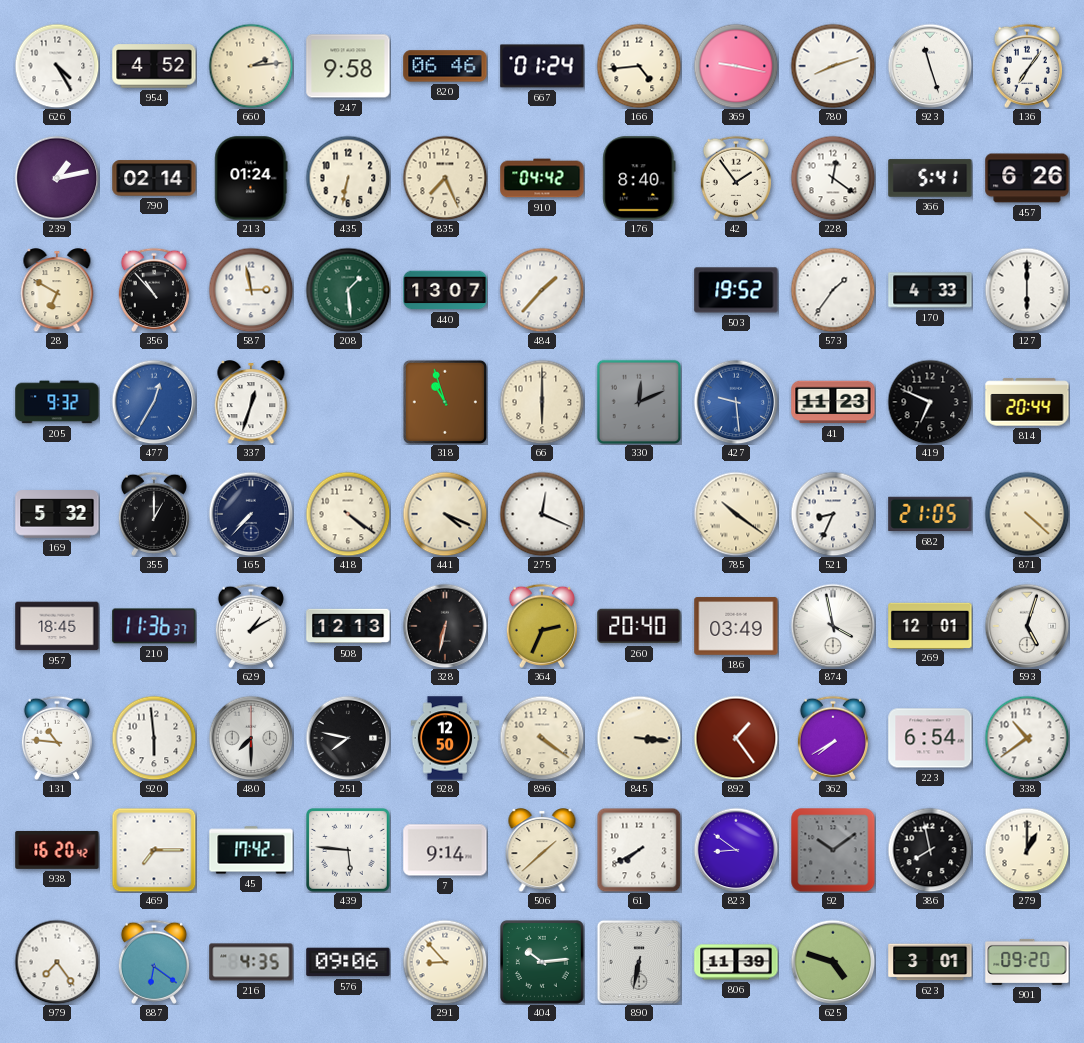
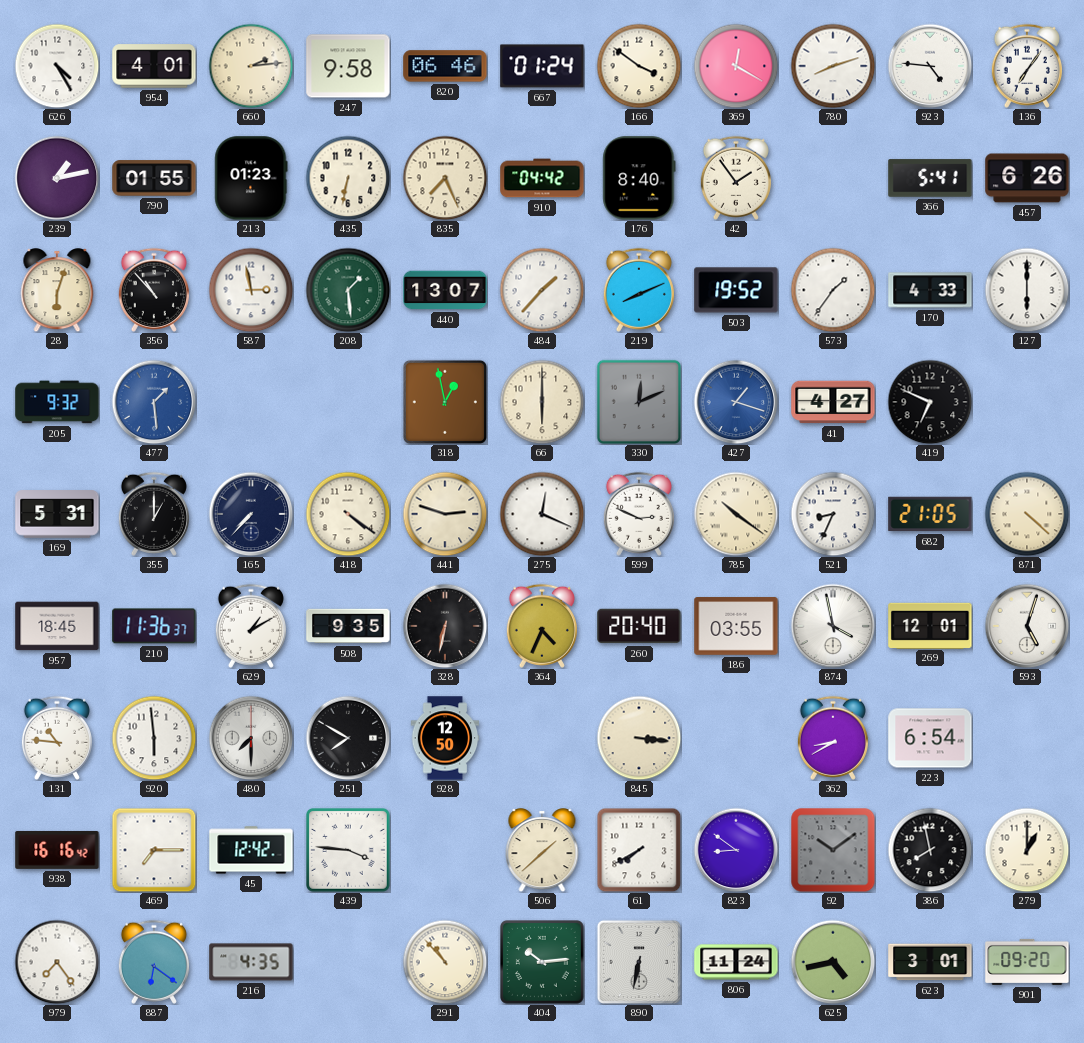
954: 4:52 -> 4:01 (154, 66)
166: 4:44 -> 3:51 (639, 66)
369: 9:17 -> 12:20 (736, 66)
923: 11:27 -> 4:46 (930, 66)
790: 02:14 -> 01:55 (154, 178)
213: 01:24 -> 01:23 (251, 178)
228: 12:21 -> none (833, 178)
28: 6:50 -> 6:03 (57, 290)
219: none -> 8:11 (639, 290)
477: 12:35 -> 1:29 (154, 402)
337: 12:33 -> none (251, 402)
318: 10:57 -> 12:58 (445, 402)
427: 9:29 -> 1:18 (736, 402)
41: 11:23 -> 4:27 (833, 402)
814: 20:44 -> none (1027, 402)
169: 5:32 -> 5:31 (57, 514)
441: 4:19 -> 2:48 (445, 514)
599: none -> 2:49 (639, 514)
508: 12:13 -> 9:35 (348, 626)
364: 2:34 -> 4:34 (542, 626)
186: 03:49 -> 03:55 (736, 626)
251: 7:47 -> 7:50 (348, 738)
896: 4:21 -> none (542, 738)
892: 1:24 -> none (736, 738)
362: 7:40 -> 8:40 (833, 738)
338: 10:39 -> none (1027, 738)
938: 16:20 -> 16:16 (57, 850)
45: 17:42 -> 12:42 (251, 850)
439: 5:46 -> 3:46 (349, 851)
7: 9:14 -> none (445, 850)
576: 09:06 -> none (348, 962)
291: 8:53 -> 10:53 (445, 962)
806: 11:39 -> 11:24 (736, 962)
625: 4:48 -> 4:43 (833, 962)
